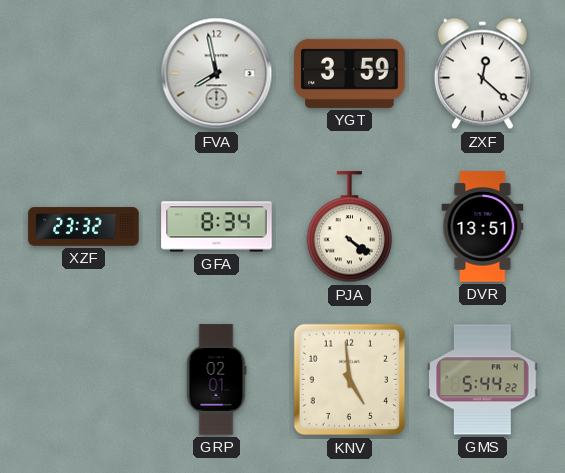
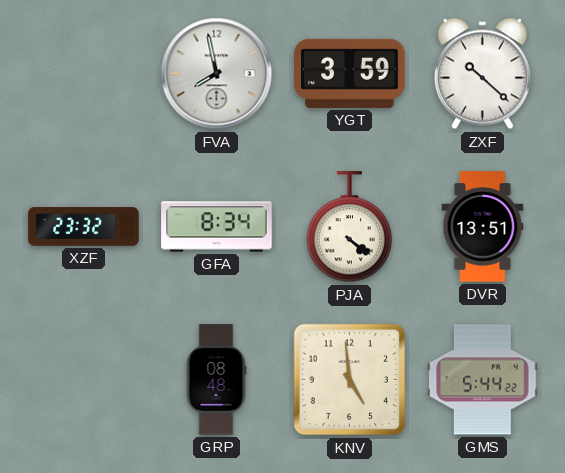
ZXF: 12:22 -> 10:22 (482, 74)
GRP: 02:01 -> 08:48 (216, 380)
